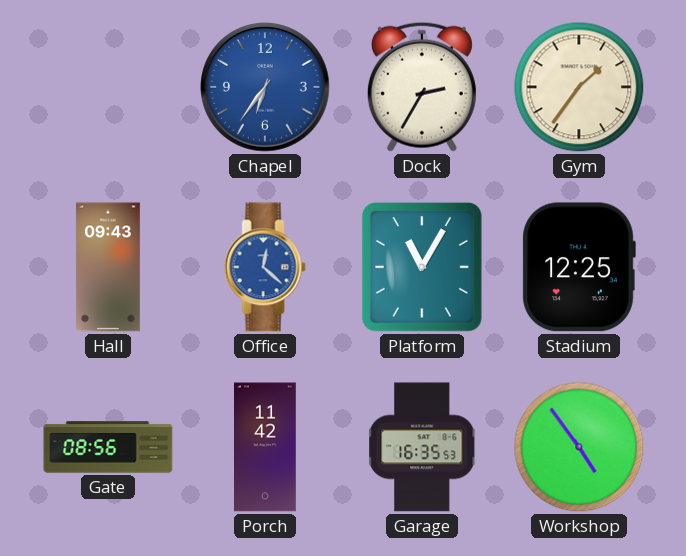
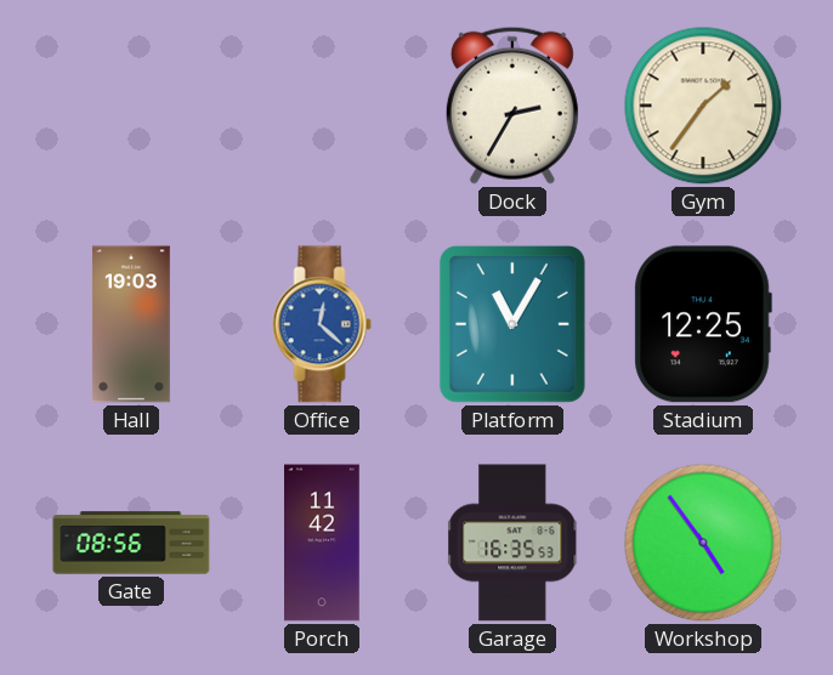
Chapel: 6:36 -> none (265, 87)
Hall: 09:43 -> 19:03 (131, 324)
